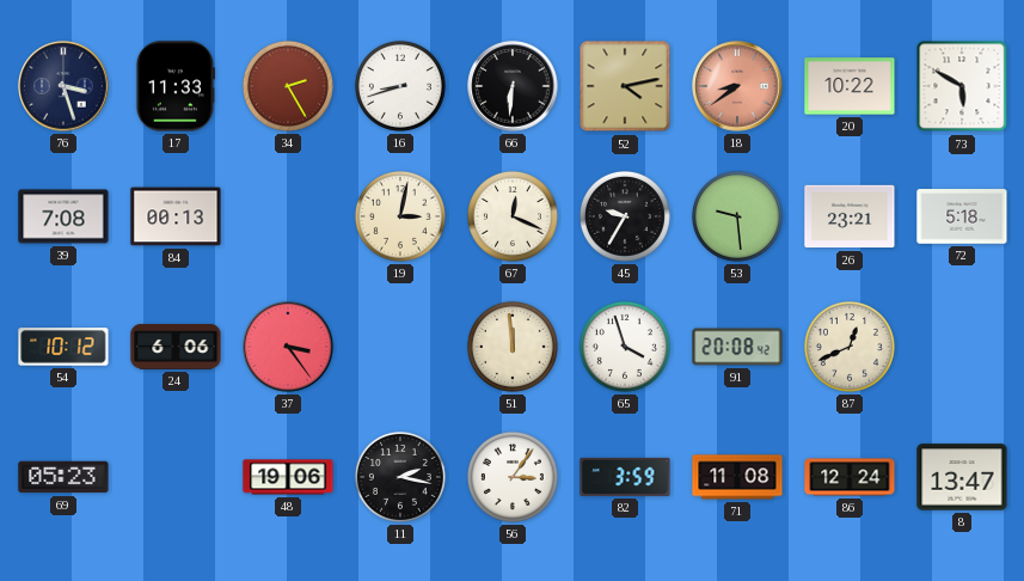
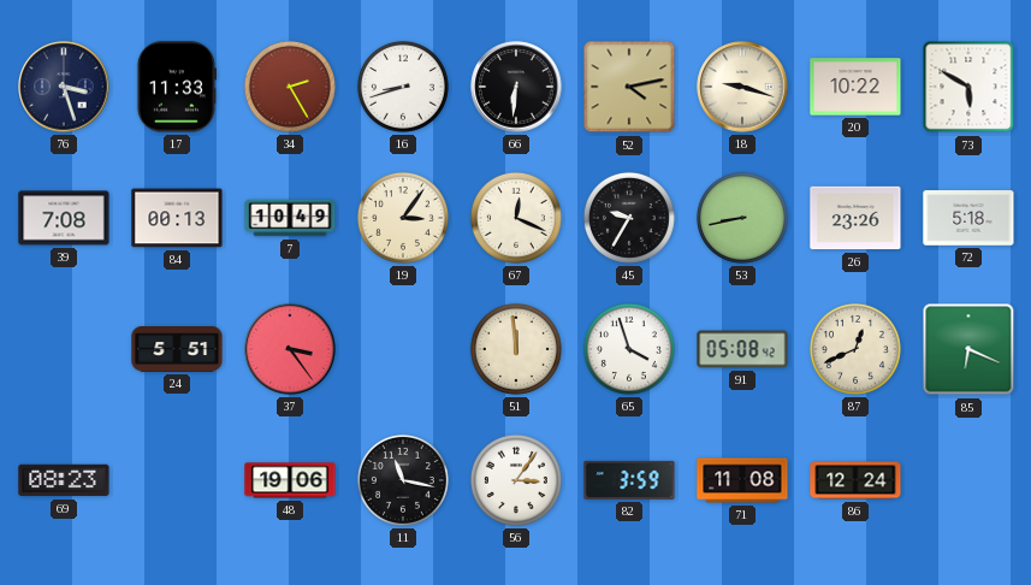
18: 8:39 -> 9:18 (742, 87)
18 dial: salmon -> cream (742, 87)
7: none -> 10:49 (290, 218)
19: 3:02 -> 3:06 (403, 218)
53: 9:29 -> 8:43 (742, 218)
26: 23:21 -> 23:26 (855, 218)
54: 10:12 -> none (63, 347)
24: 6:06 -> 5:51 (177, 349)
91: 20:08 -> 05:08 (742, 349)
85: none -> 6:19 (968, 349)
69: 05:23 -> 08:23 (64, 480)
11: 2:17 -> 11:17 (403, 480)
8: 13:47 -> none (962, 477)
